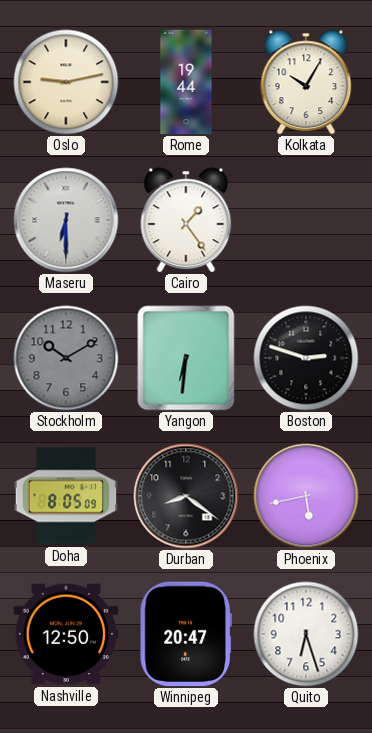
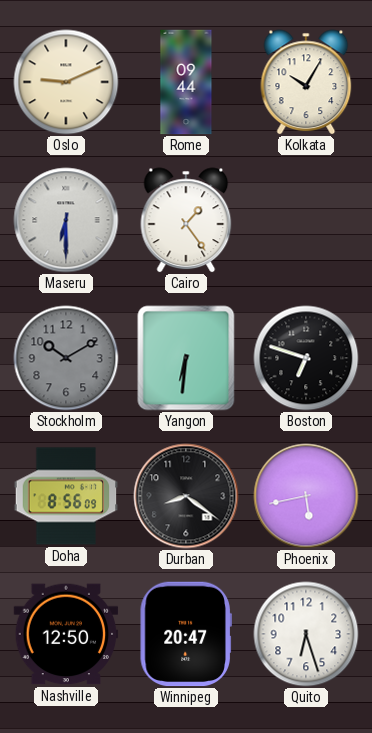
Oslo: 9:13 -> 9:11 (66, 82)
Rome: 19:44 -> 09:44 (186, 82)
Boston: 2:48 -> 6:48 (306, 358)
Doha: 8:05 -> 8:56 (66, 496)
